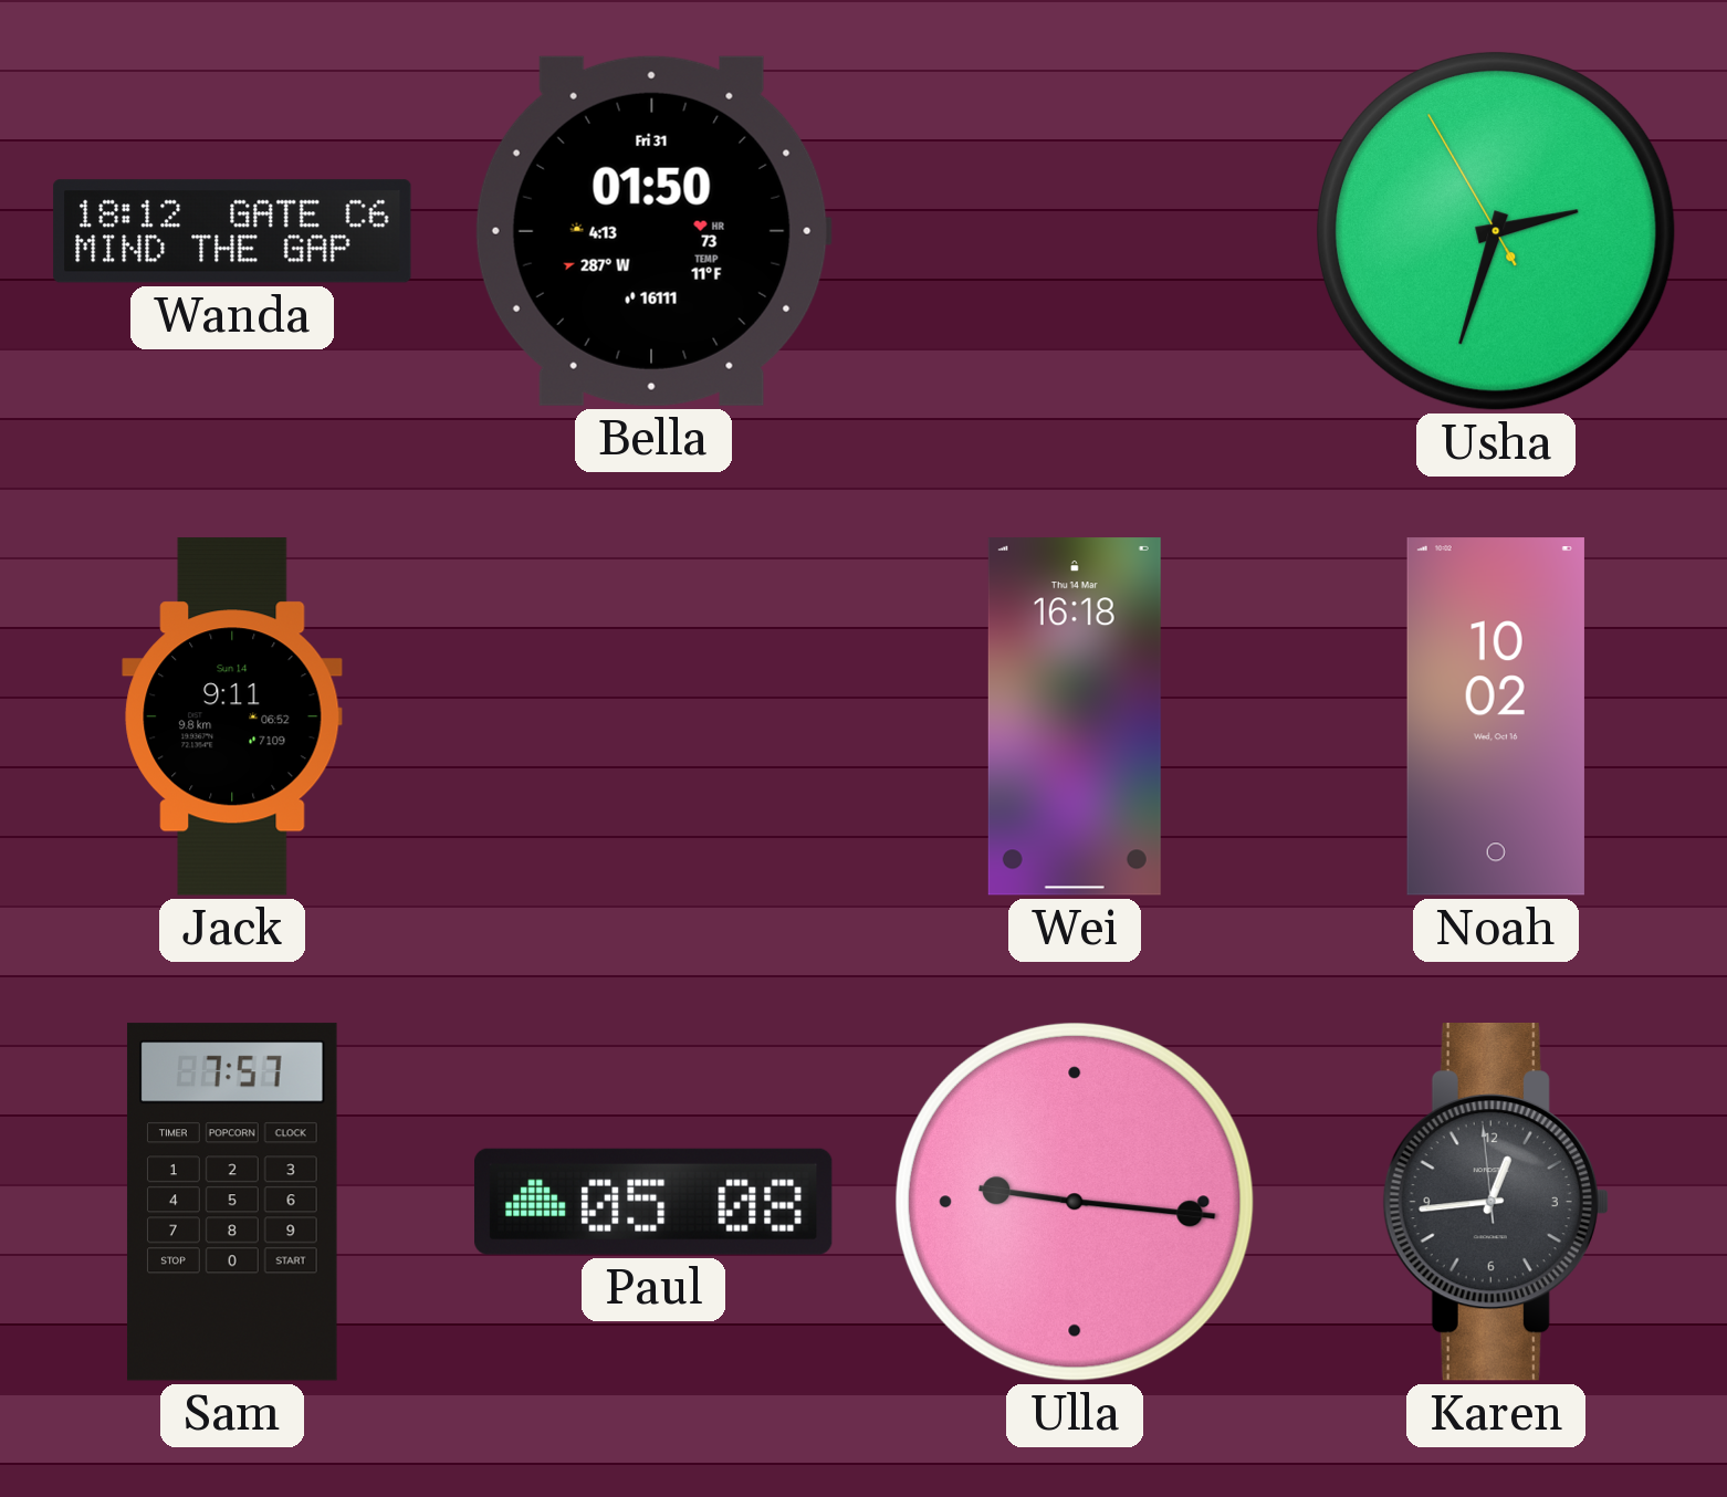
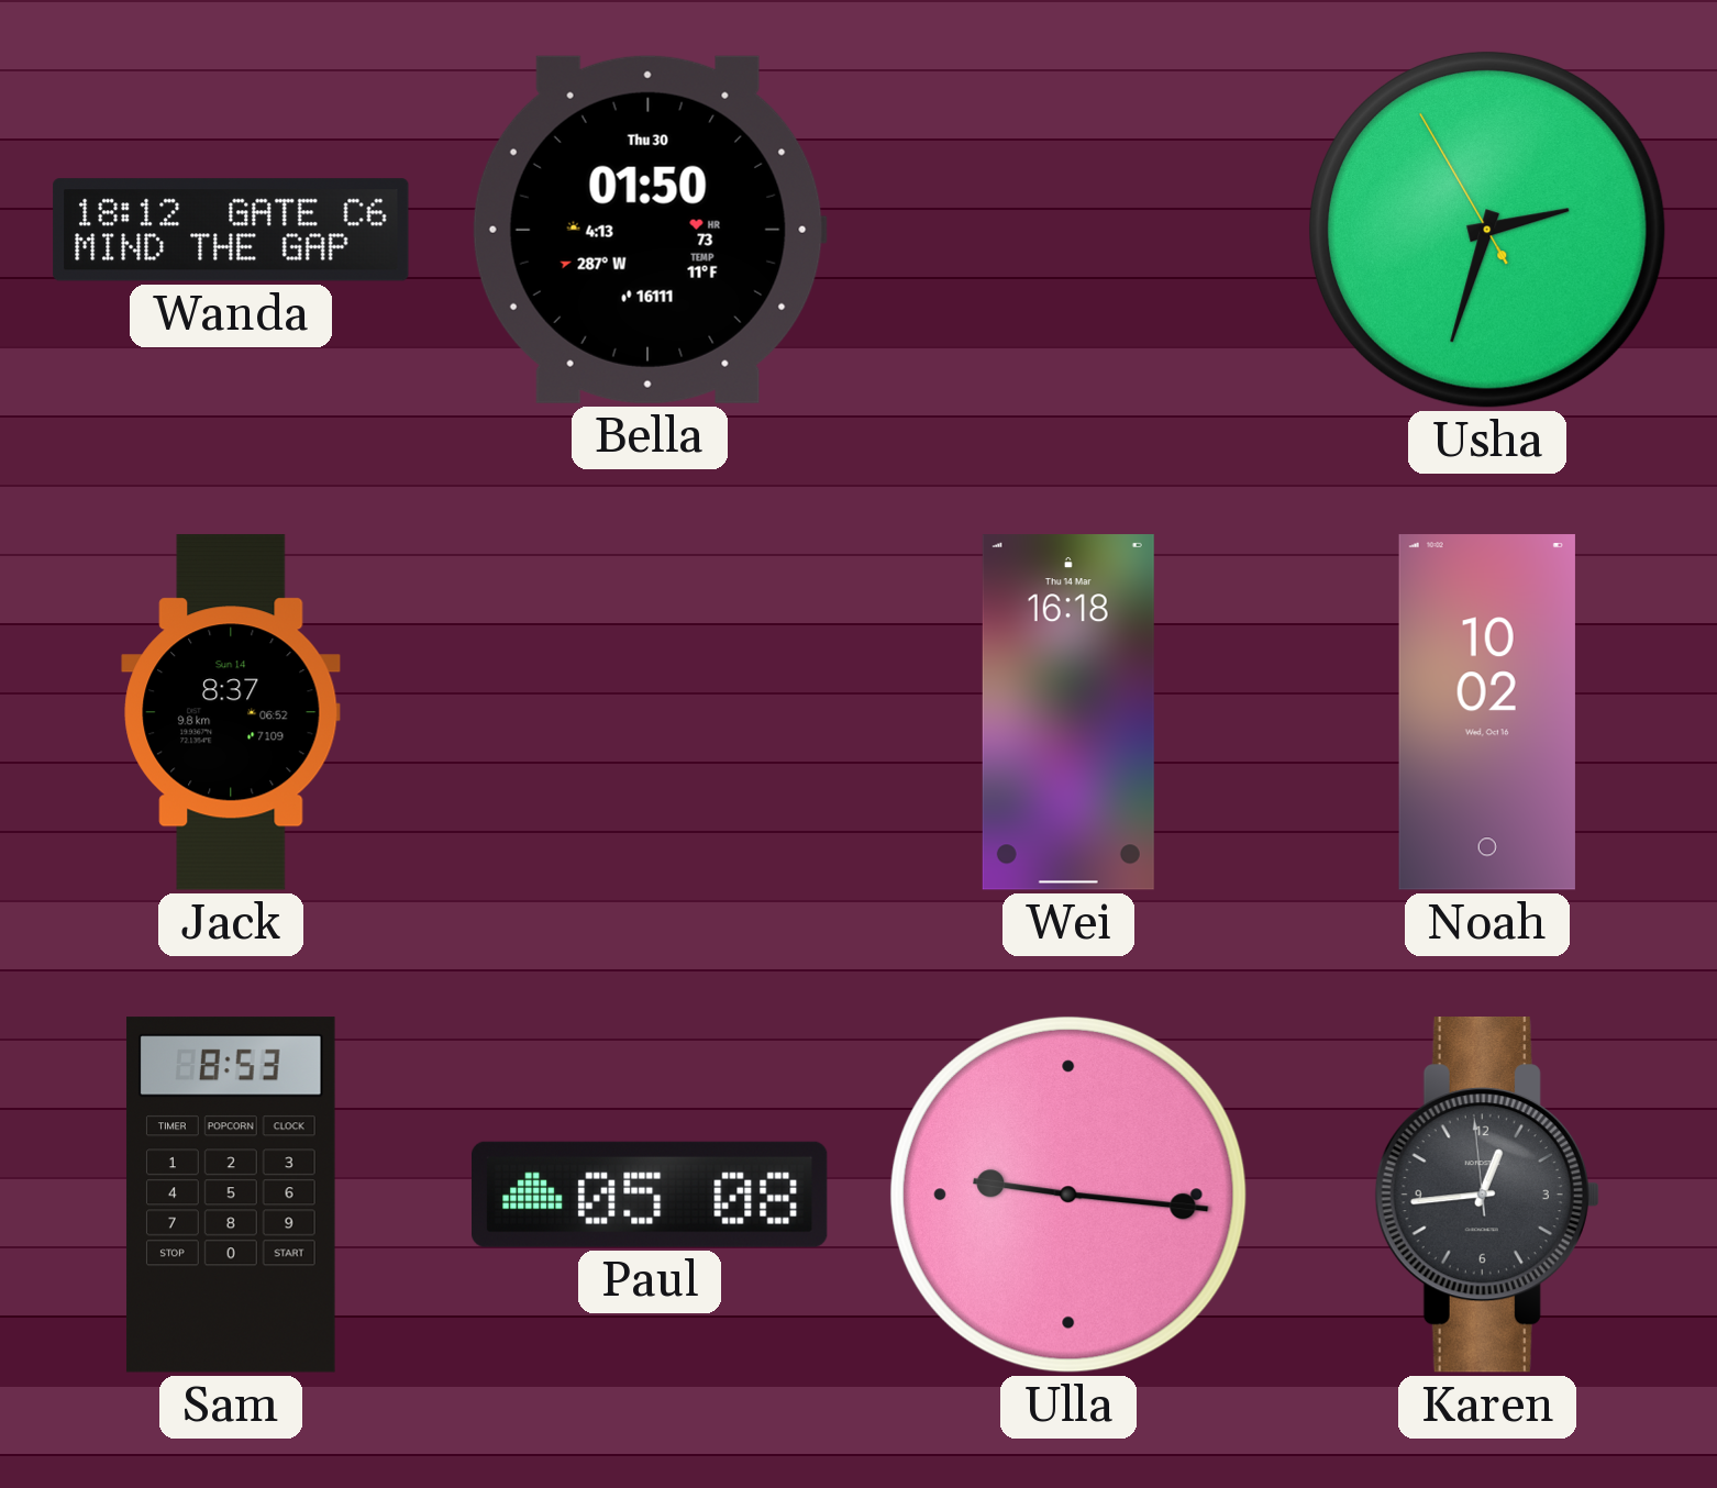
Bella date: Fri 31 -> Thu 30 (650, 230)
Jack: 9:11 -> 8:37 (231, 712)
Sam: 7:57 -> 8:53 (231, 1195)
